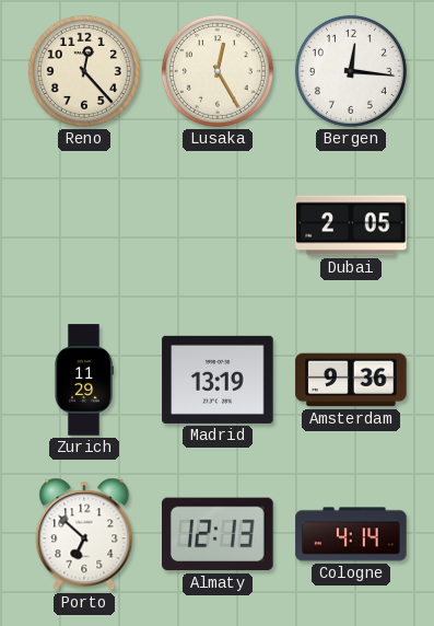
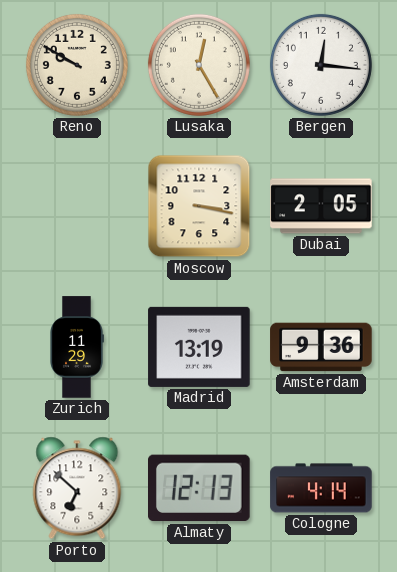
Reno: 12:23 -> 9:50 (77, 65)
Moscow: none -> 3:17 (199, 206)
